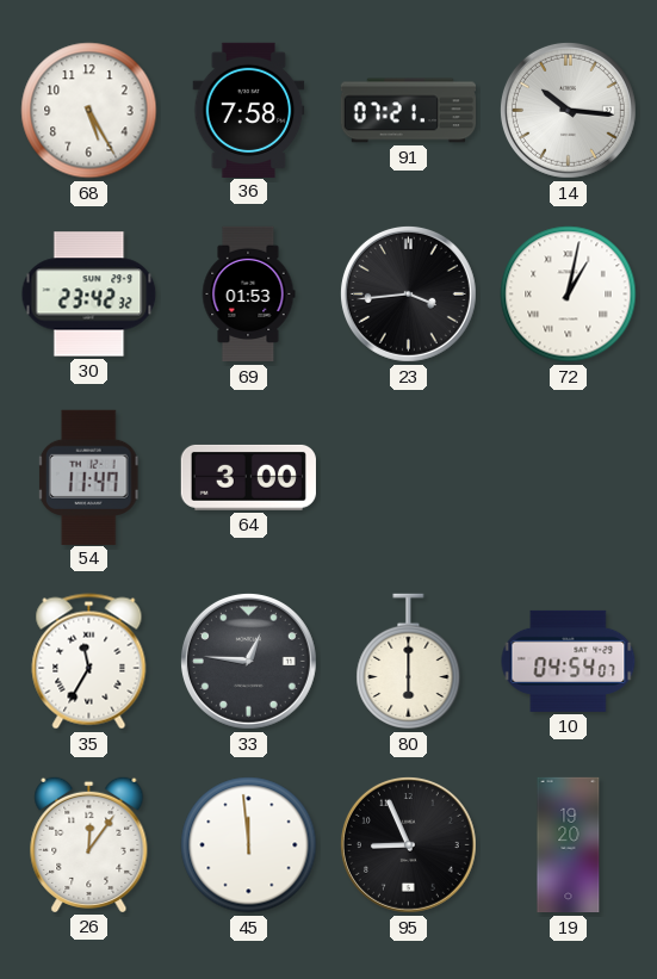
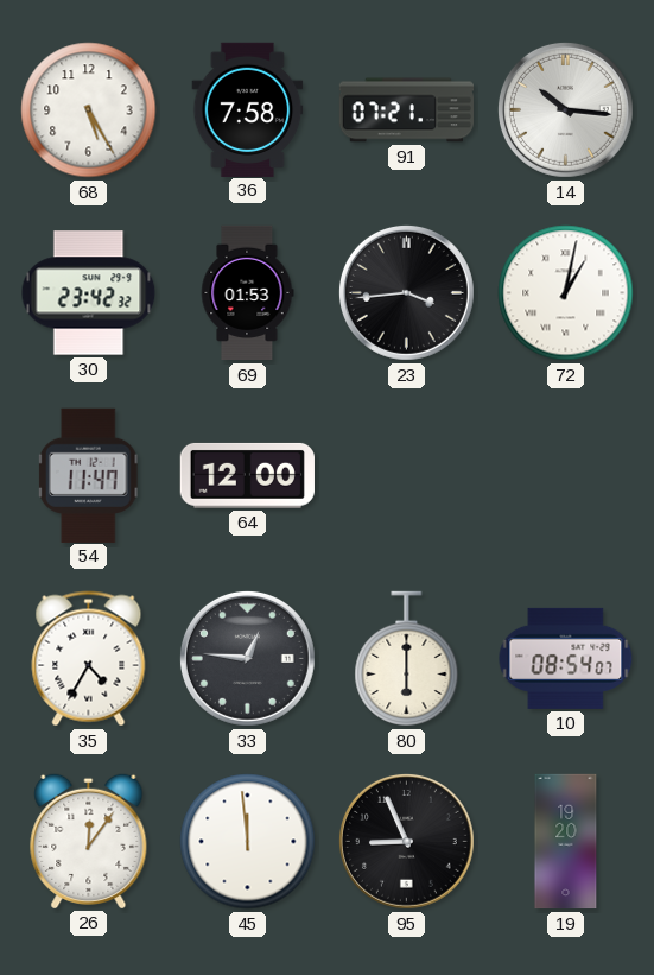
64: 3:00 -> 12:00 (247, 475)
35: 11:35 -> 4:35 (89, 659)
10: 04:54 -> 08:54 (566, 658)
